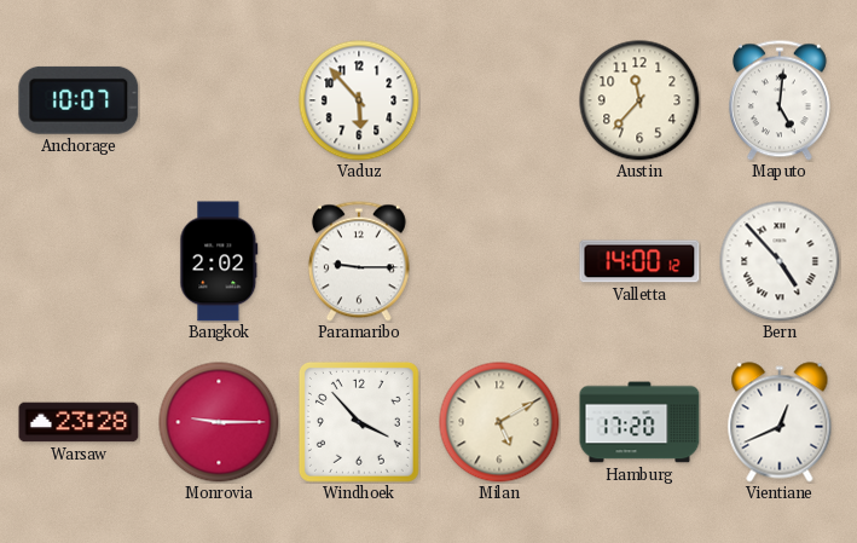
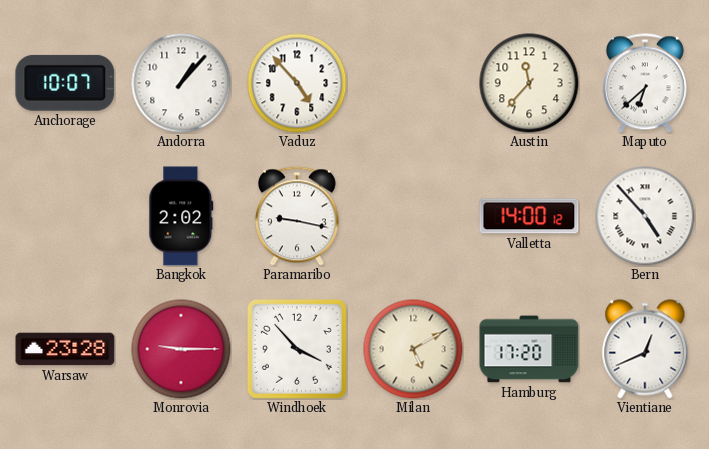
Andorra: none -> 1:07 (181, 83)
Vaduz: 5:53 -> 4:53 (297, 83)
Maputo: 5:01 -> 6:38 (645, 83)
Paramaribo: 9:15 -> 9:17 (297, 216)
